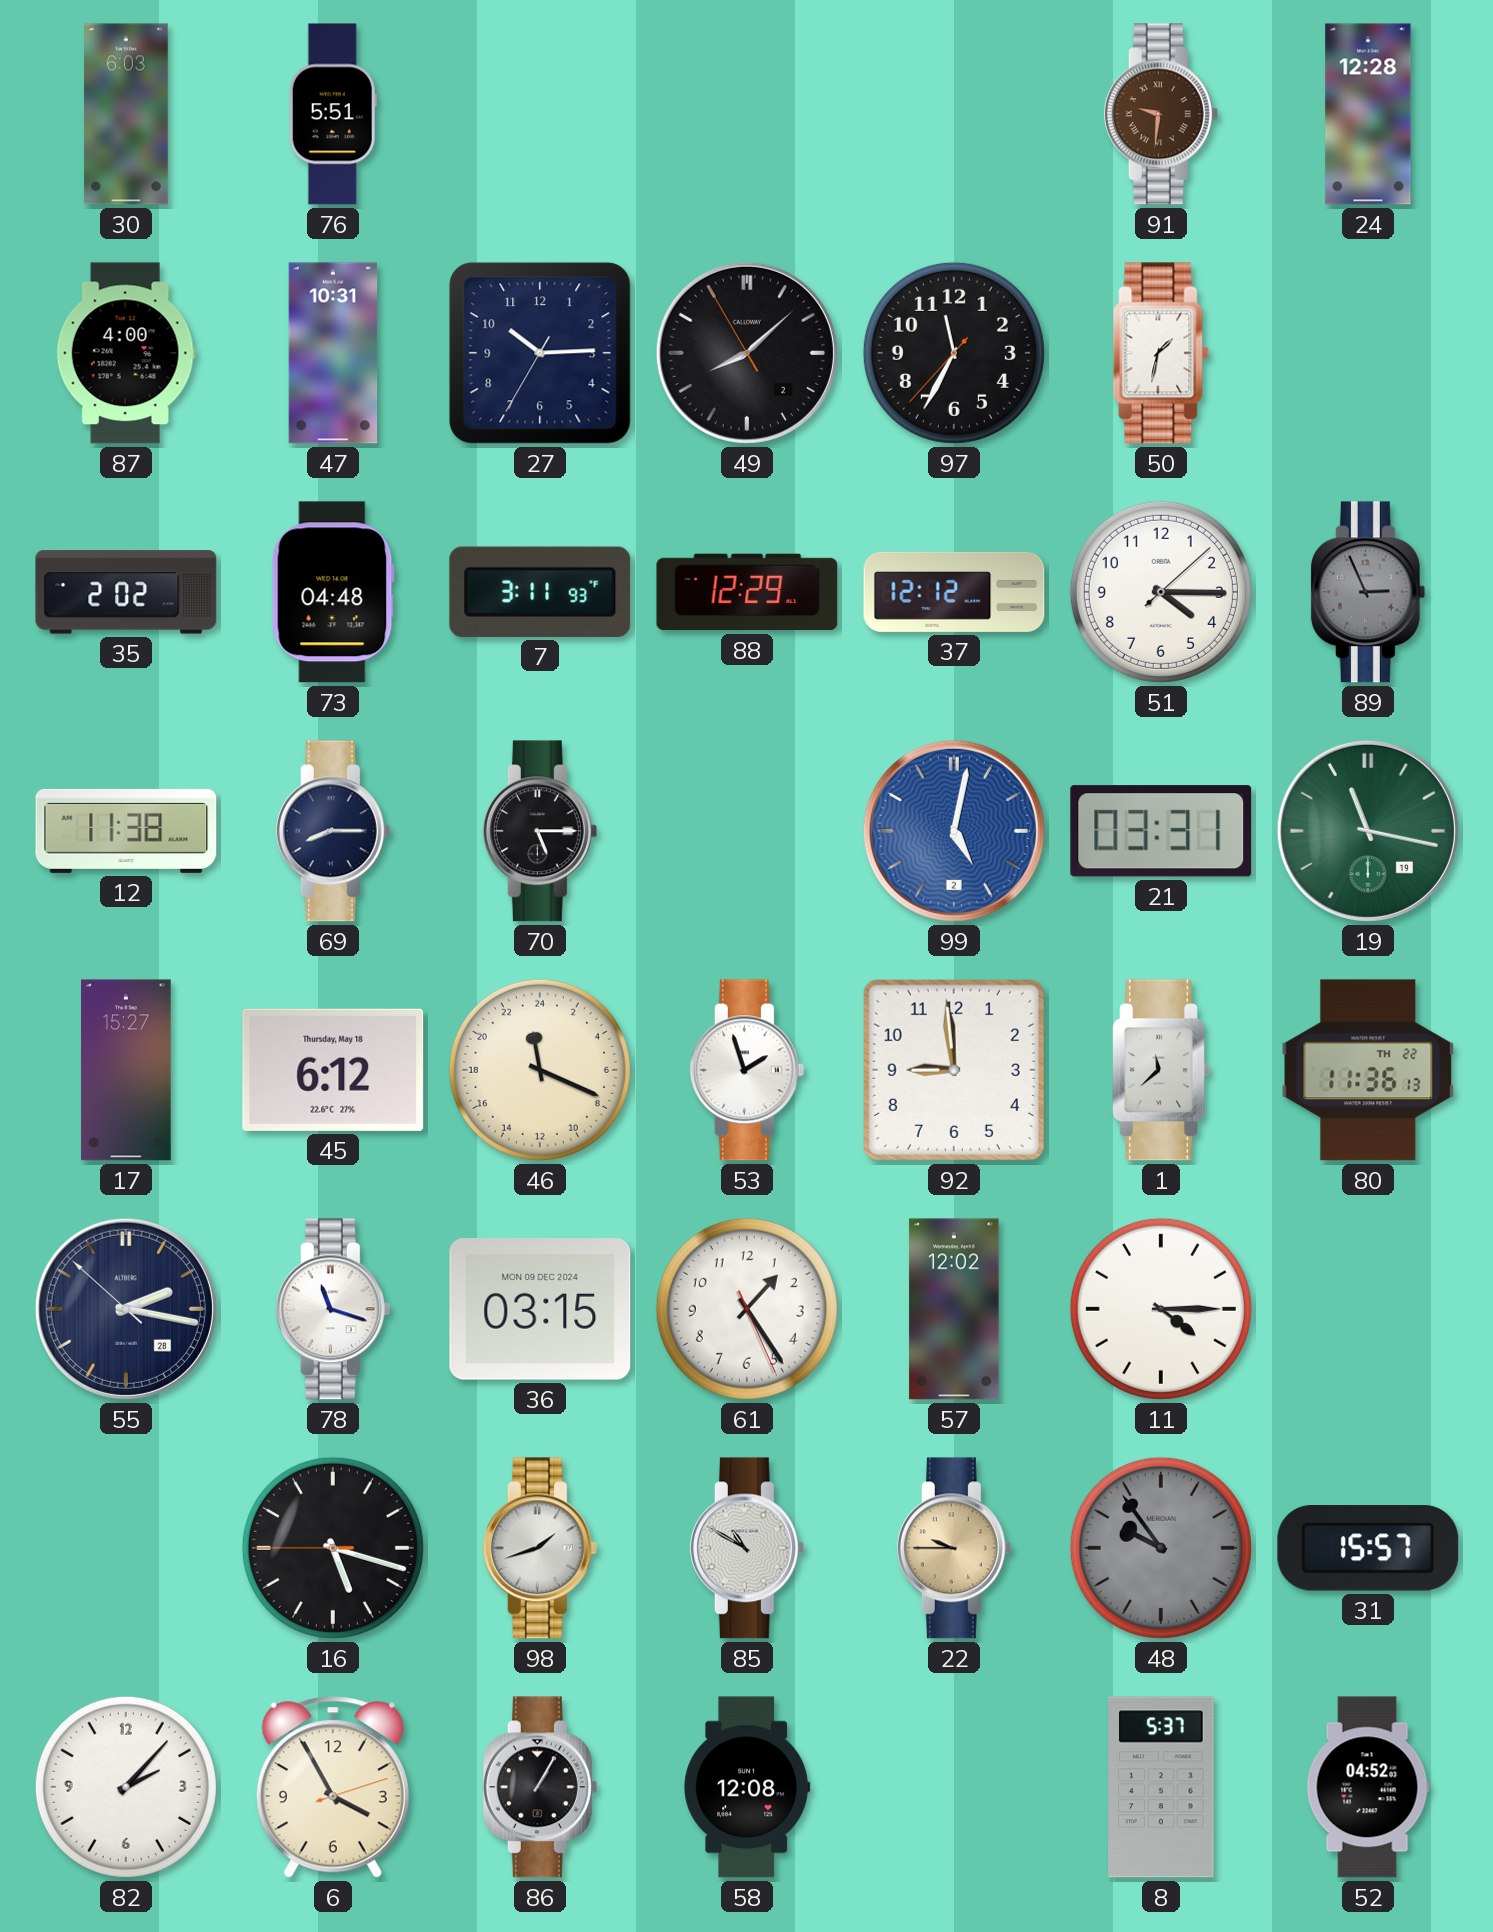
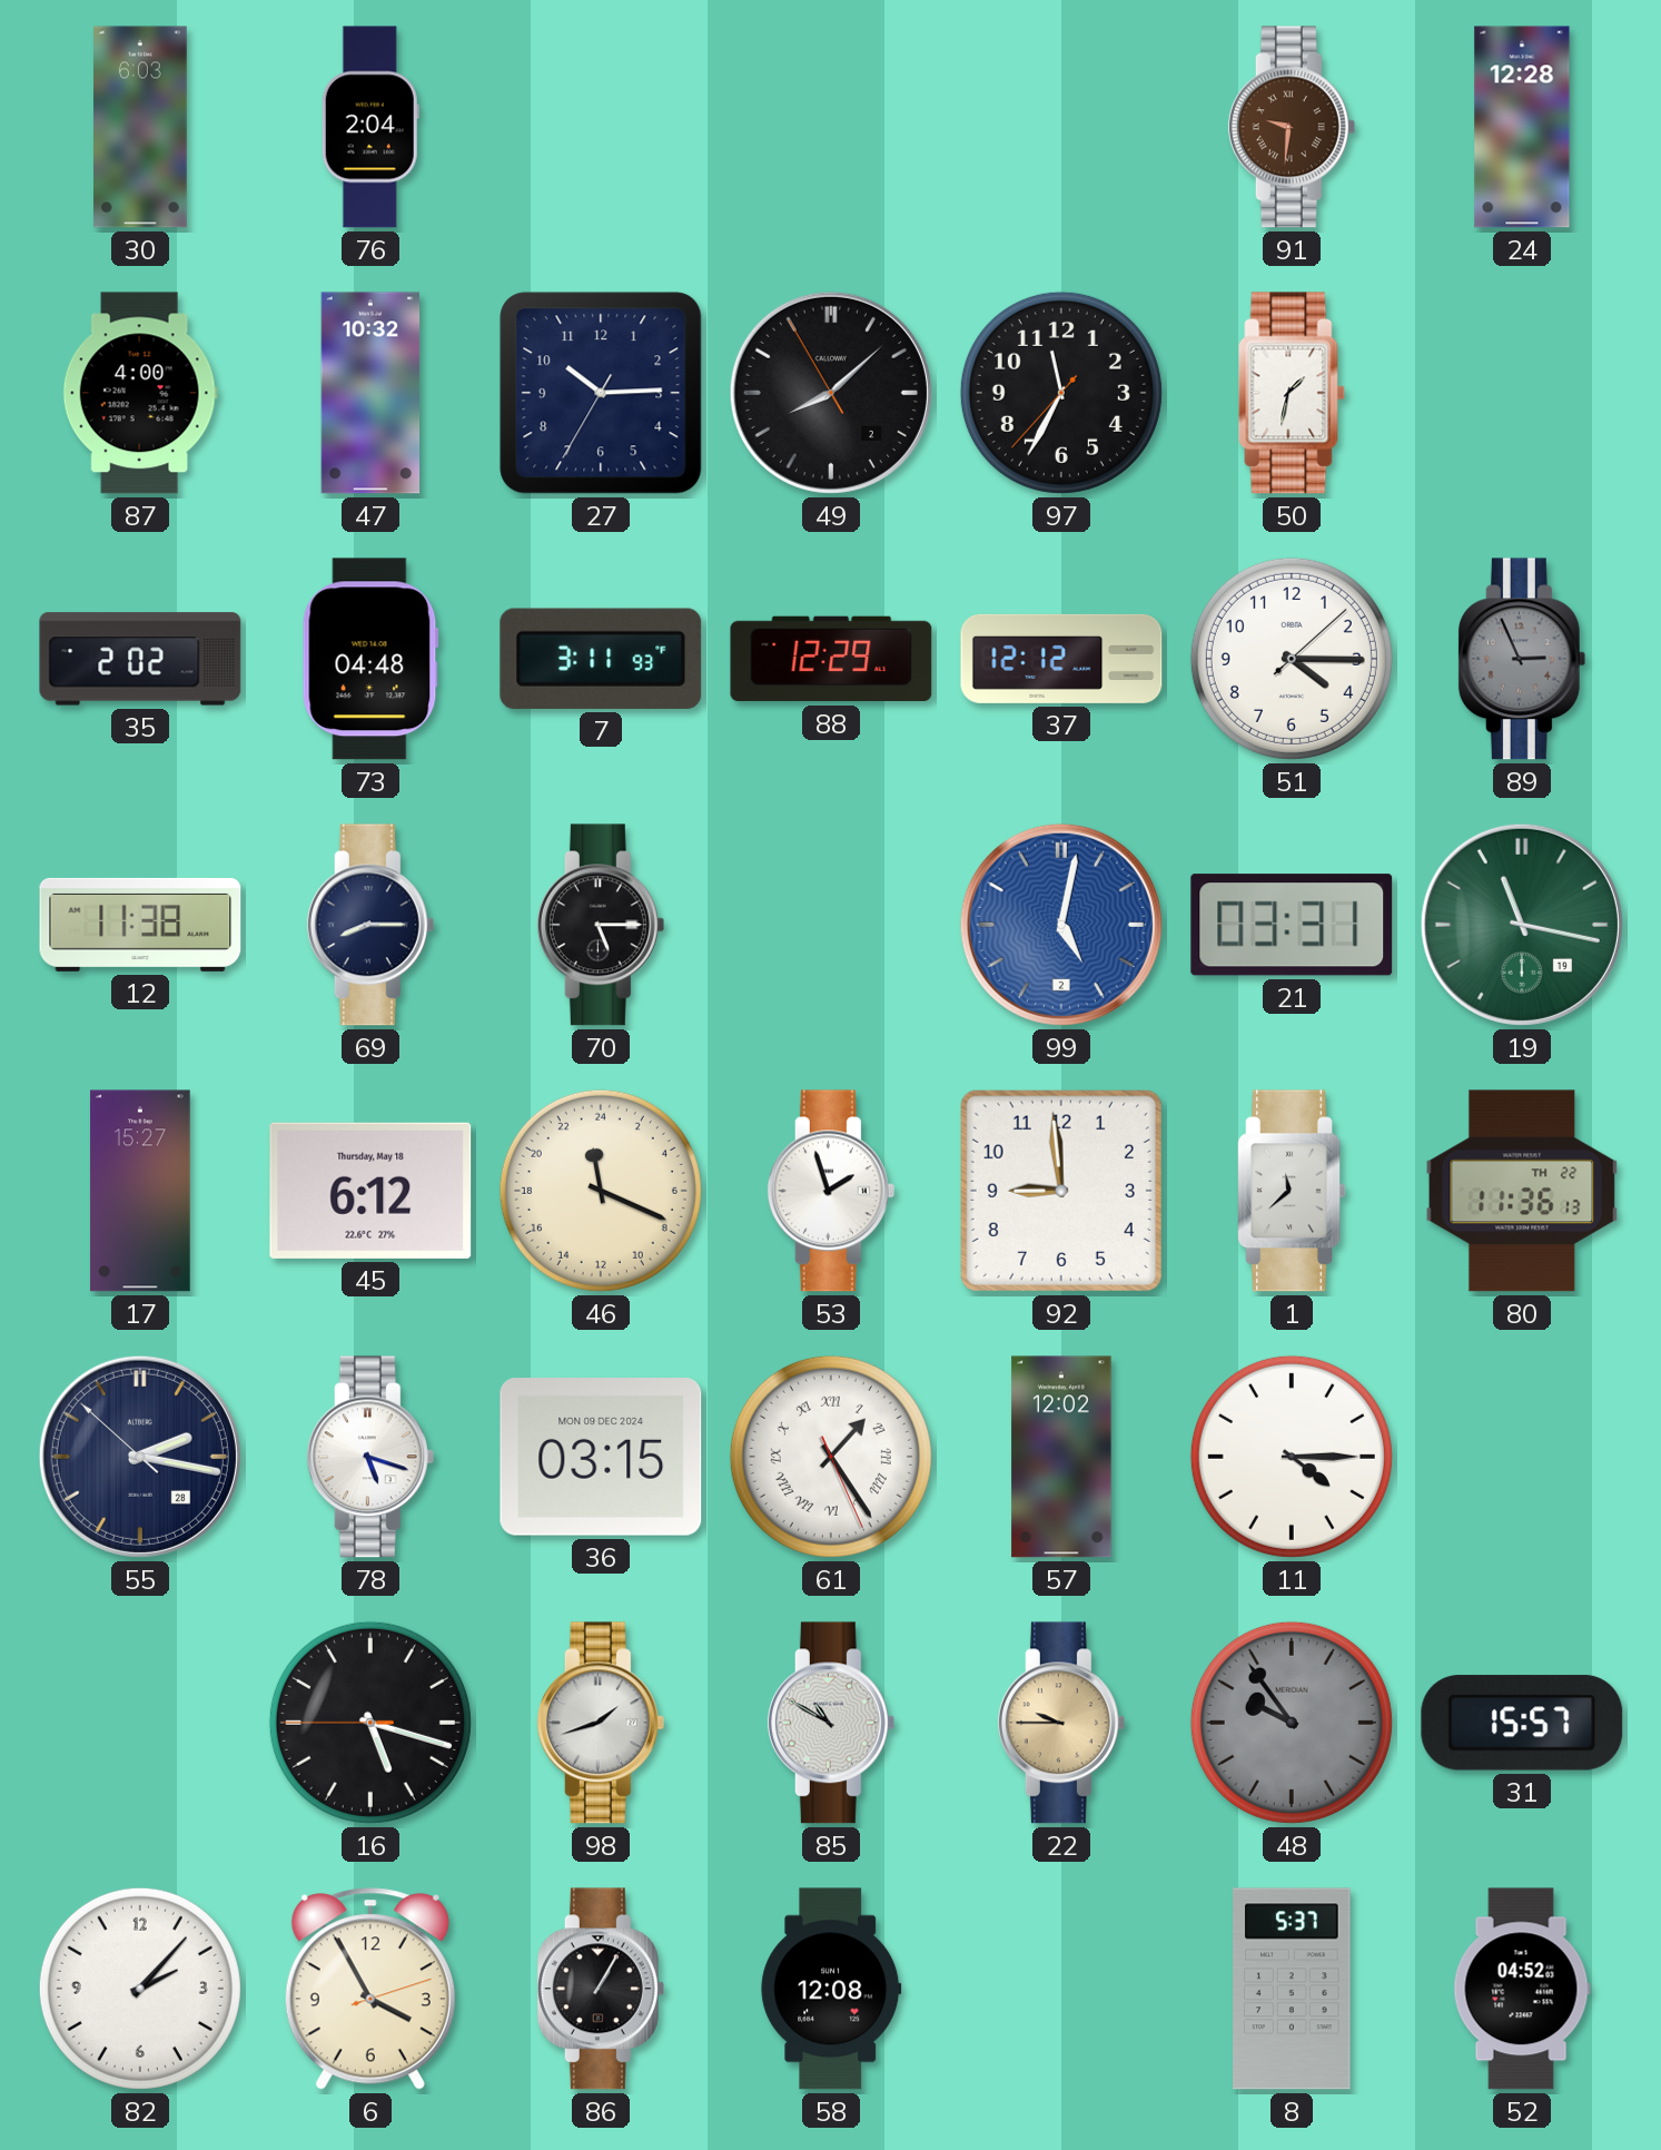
76: 5:51 -> 2:04 (370, 127)
47: 10:31 -> 10:32 (370, 393)
78: 11:18 -> 5:18 (370, 1457)
61 numerals: Arabic -> Roman (831, 1457)
